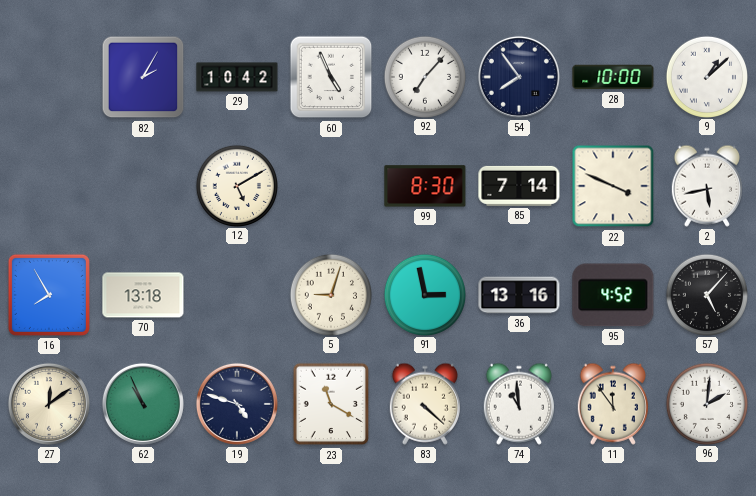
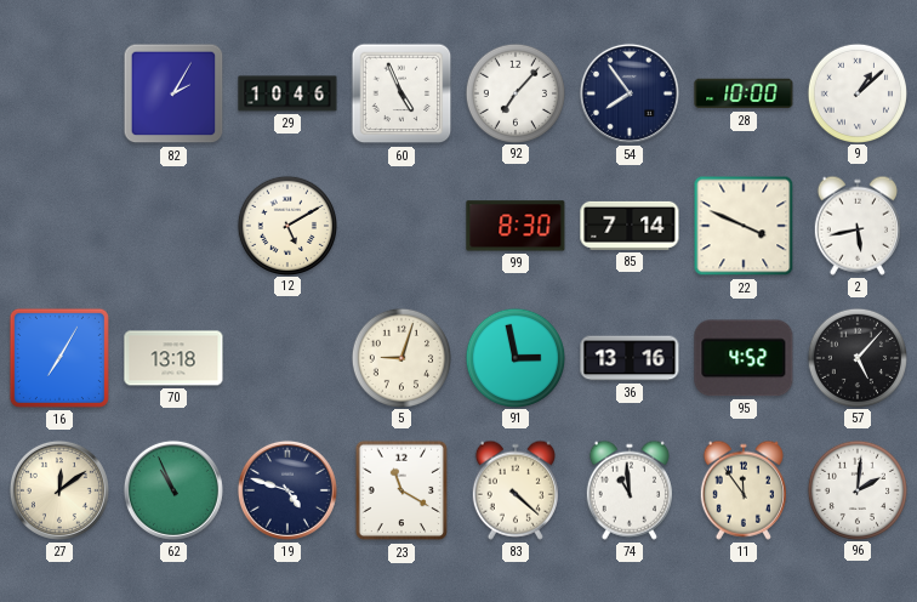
29: 10:42 -> 10:46 (287, 93)
16: 7:55 -> 7:05 (59, 358)
